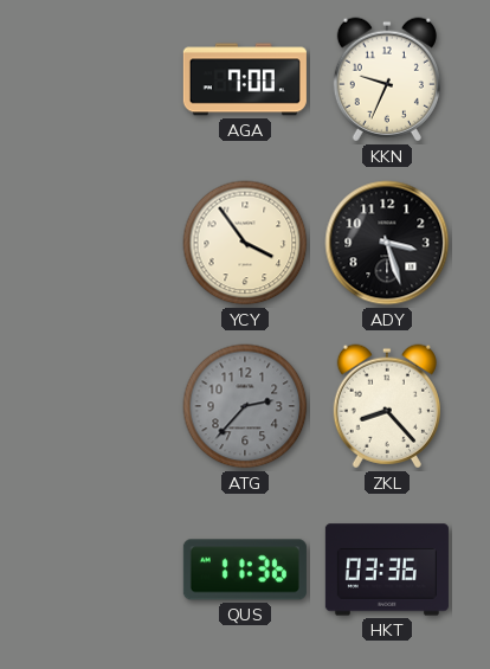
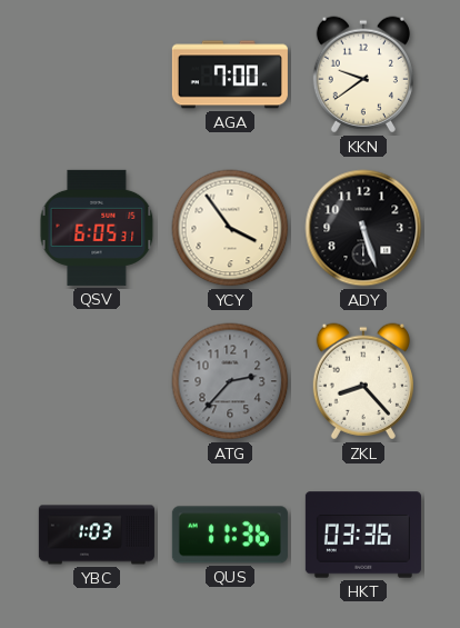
KKN: 9:34 -> 9:39 (363, 74)
QSV: none -> 6:05 (97, 228)
ADY: 3:27 -> 5:27 (363, 228)
YBC: none -> 1:03 (97, 535)
